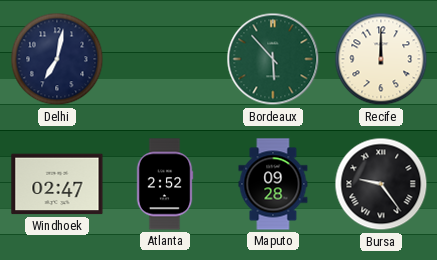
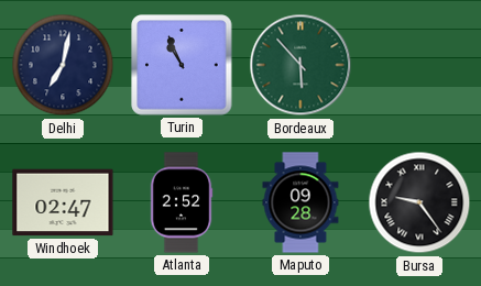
Turin: none -> 10:56 (182, 65)
Recife: 12:00 -> none (381, 59)
